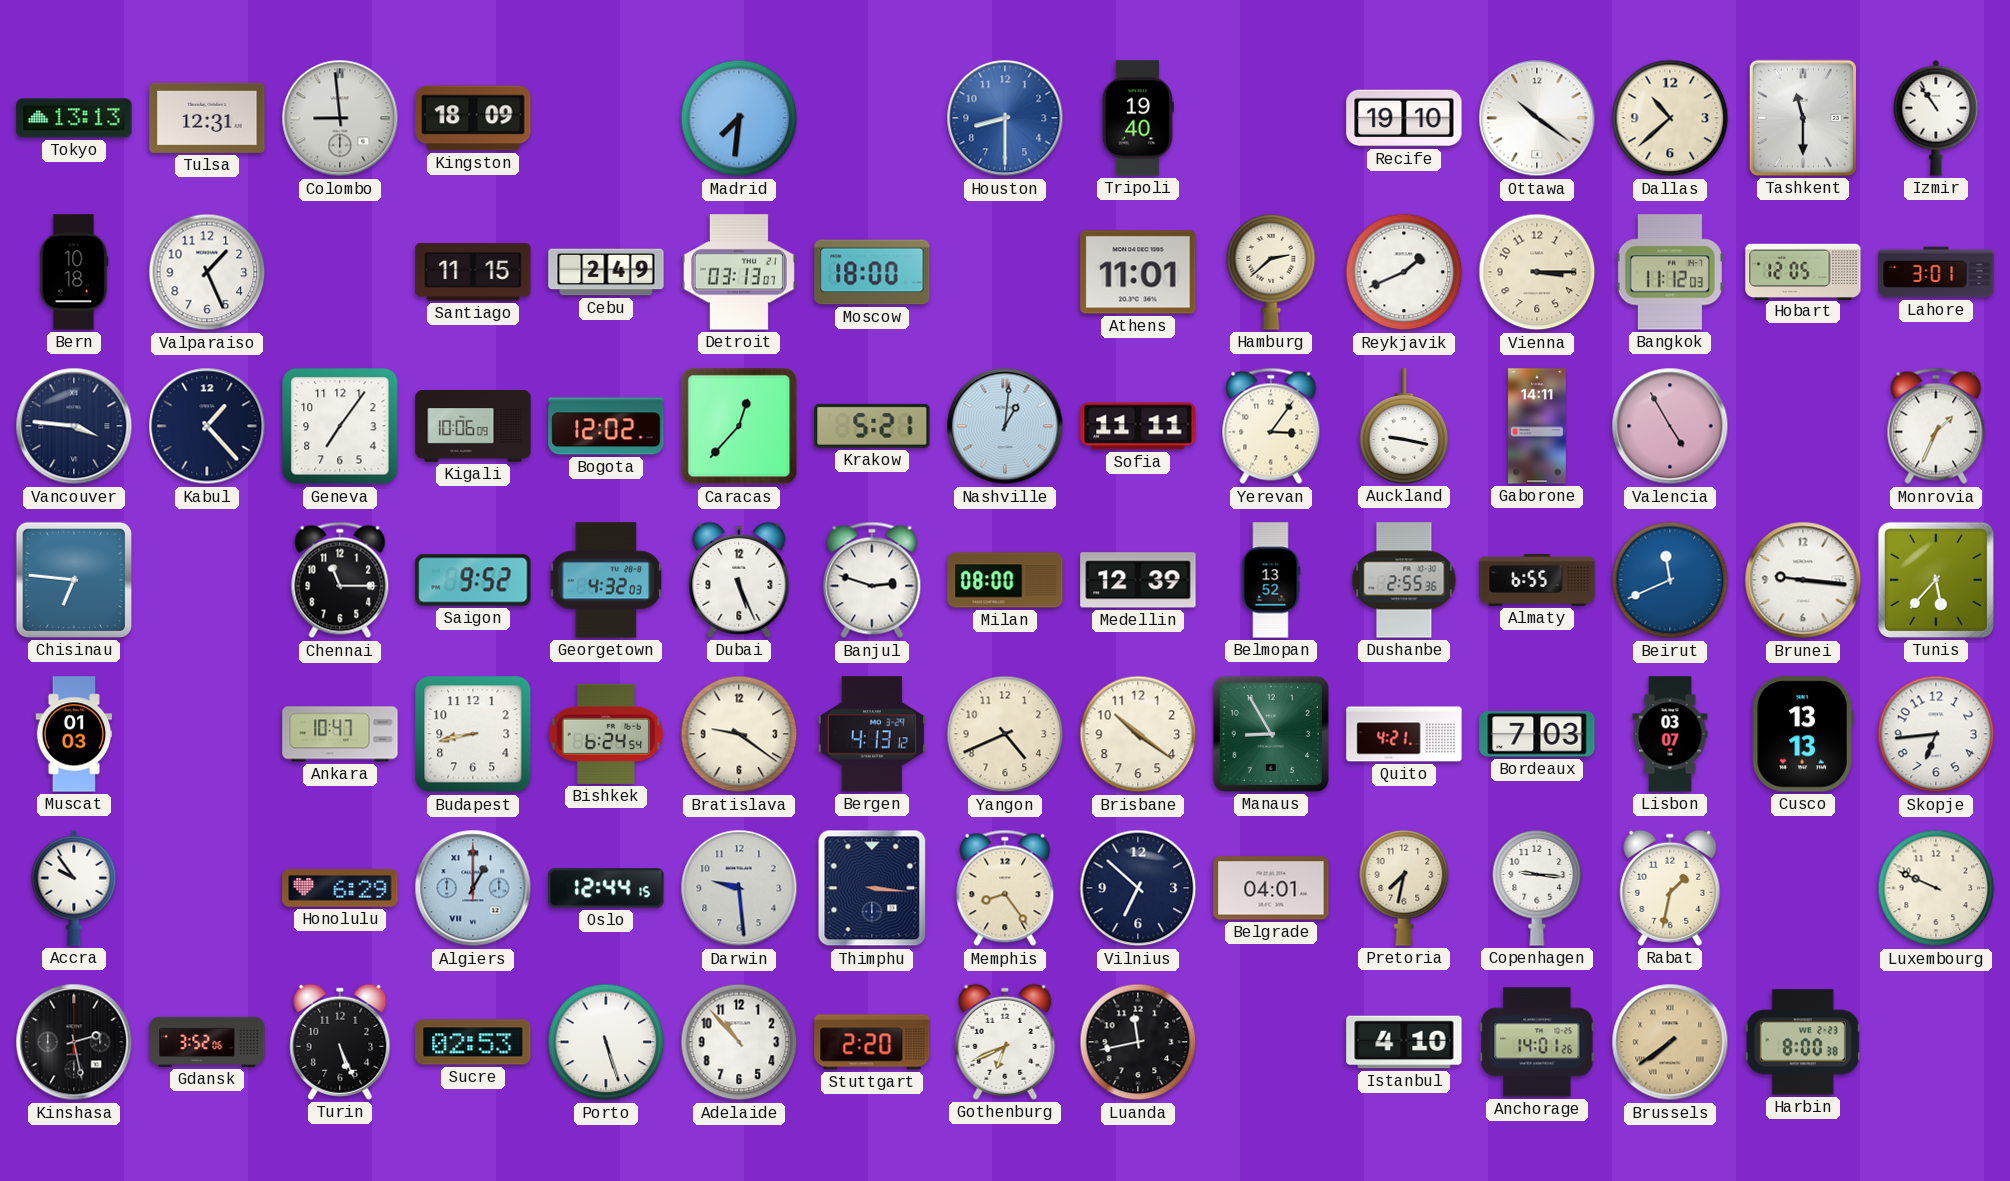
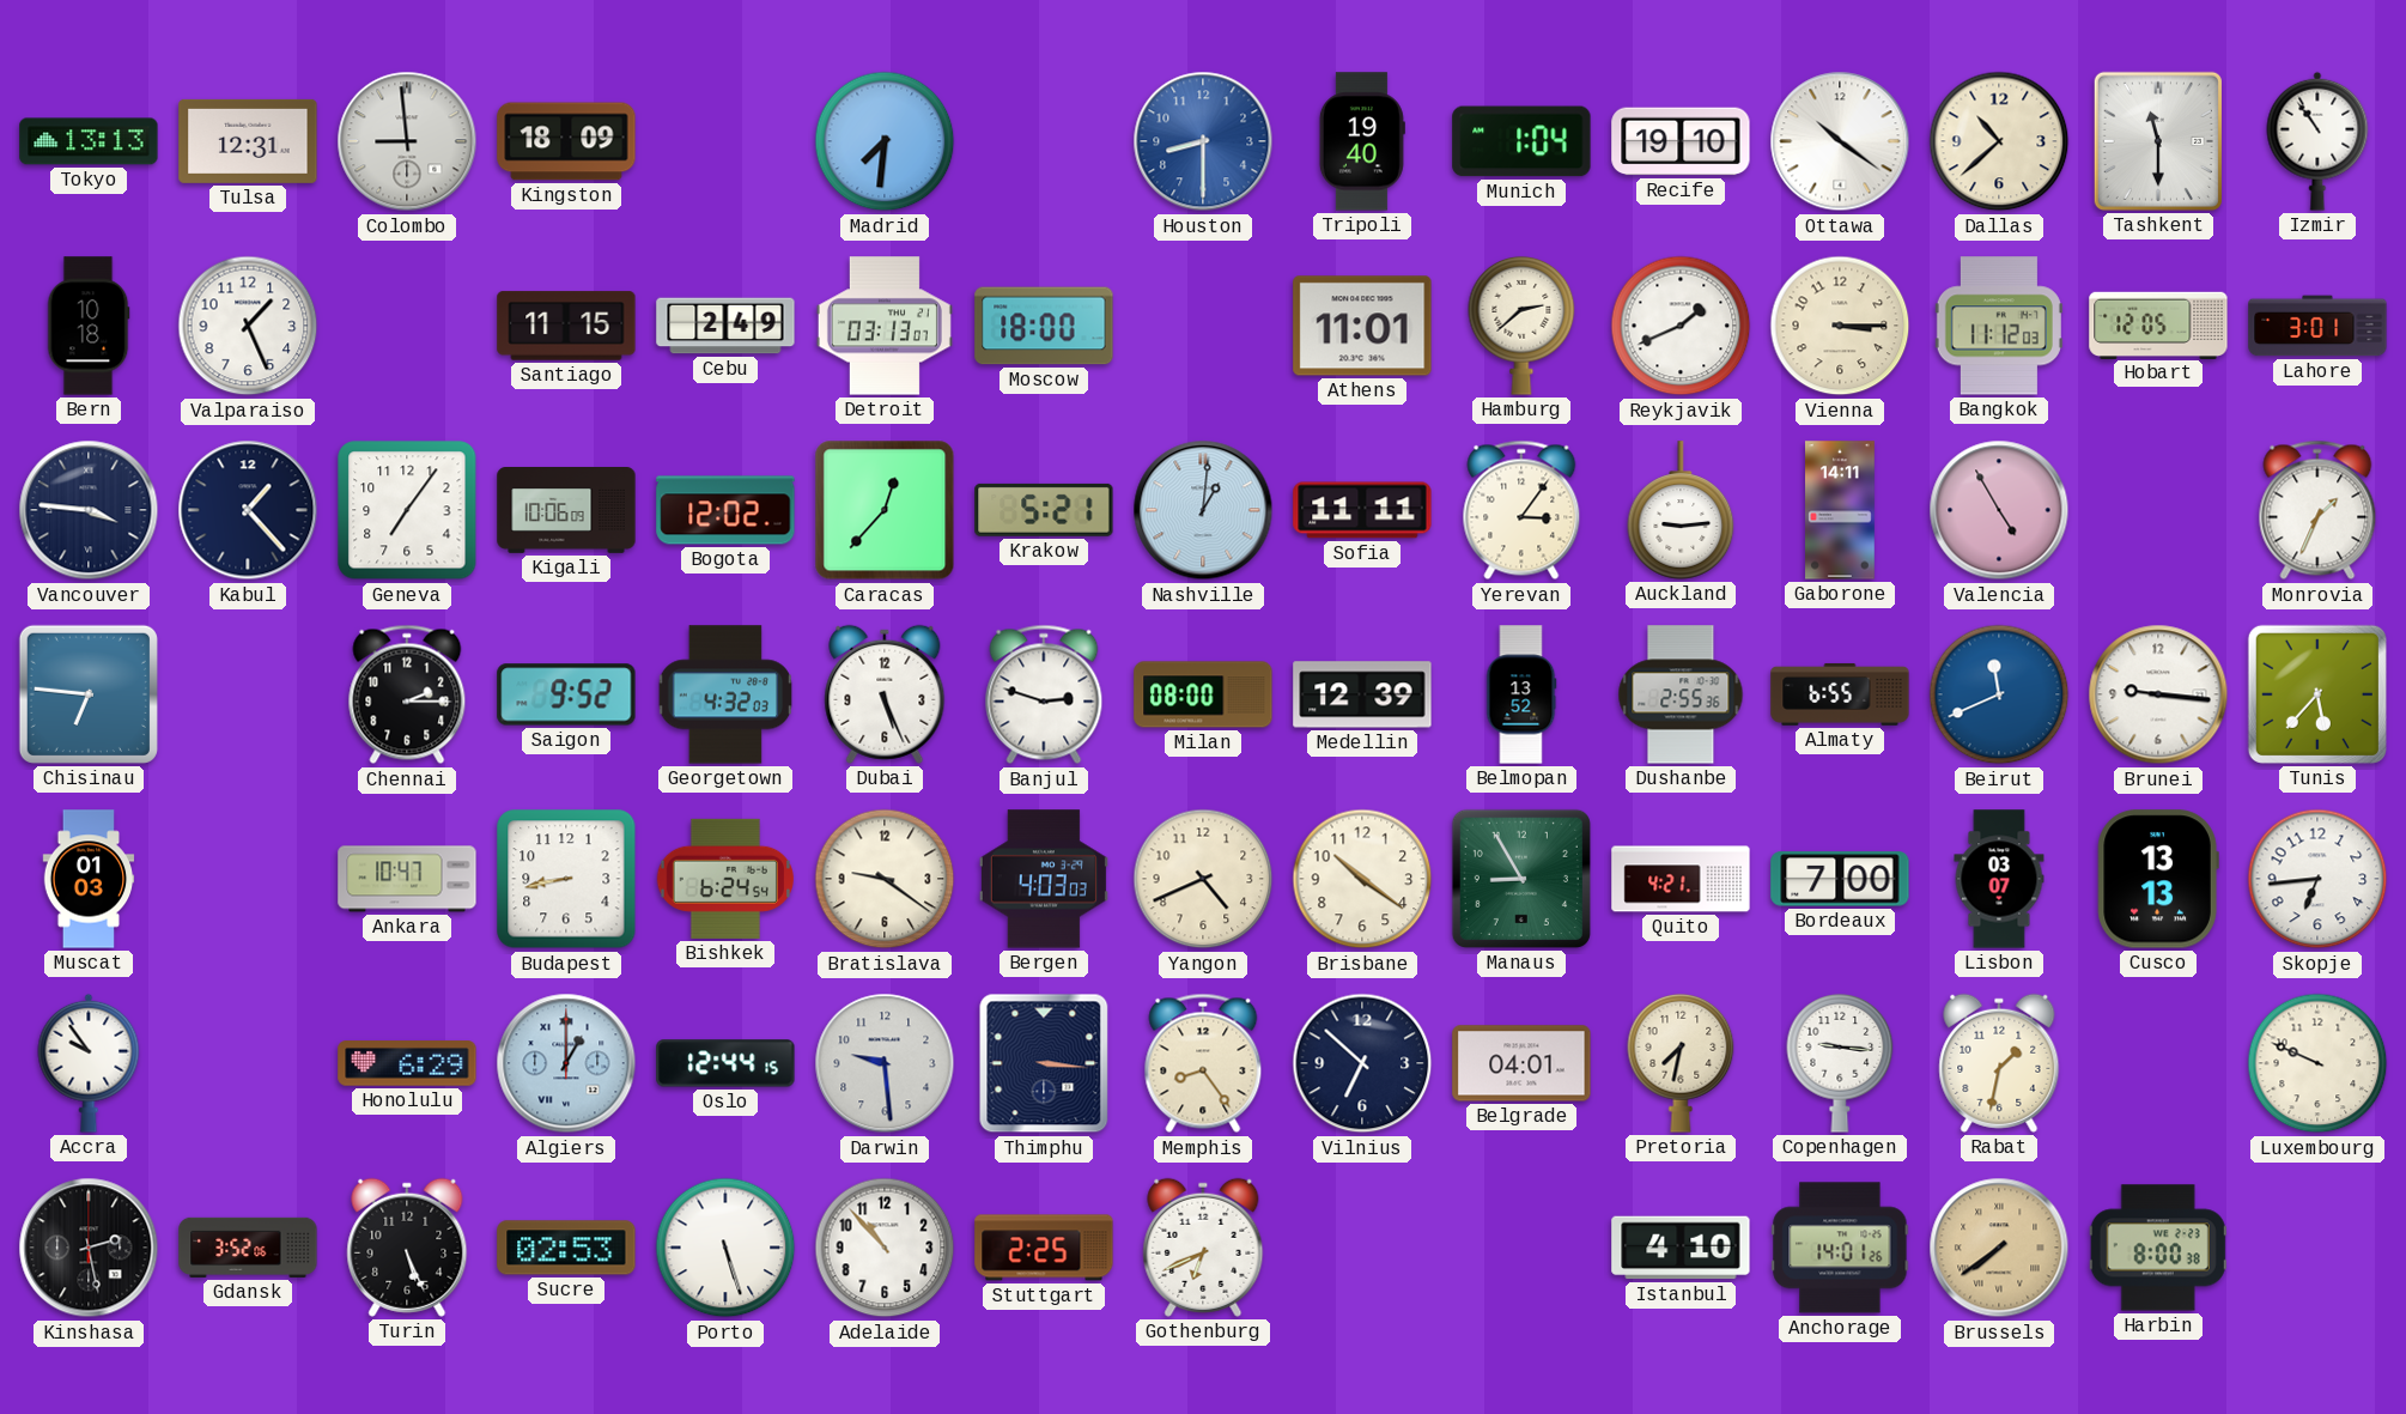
Munich: none -> 1:04 (1521, 141)
Auckland: 9:17 -> 9:14 (1681, 510)
Chennai: 11:15 -> 2:15 (407, 694)
Bergen: 4:13 -> 4:03 (1044, 879)
Bordeaux: 7:03 -> 7:00 (1840, 879)
Stuttgart: 2:20 -> 2:25 (1044, 1248)
Luanda: 11:43 -> none (1138, 1042)
